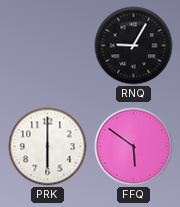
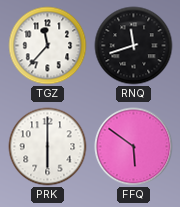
TGZ: none -> 11:37 (48, 46)
RNQ: 9:05 -> 11:42 (134, 46)
